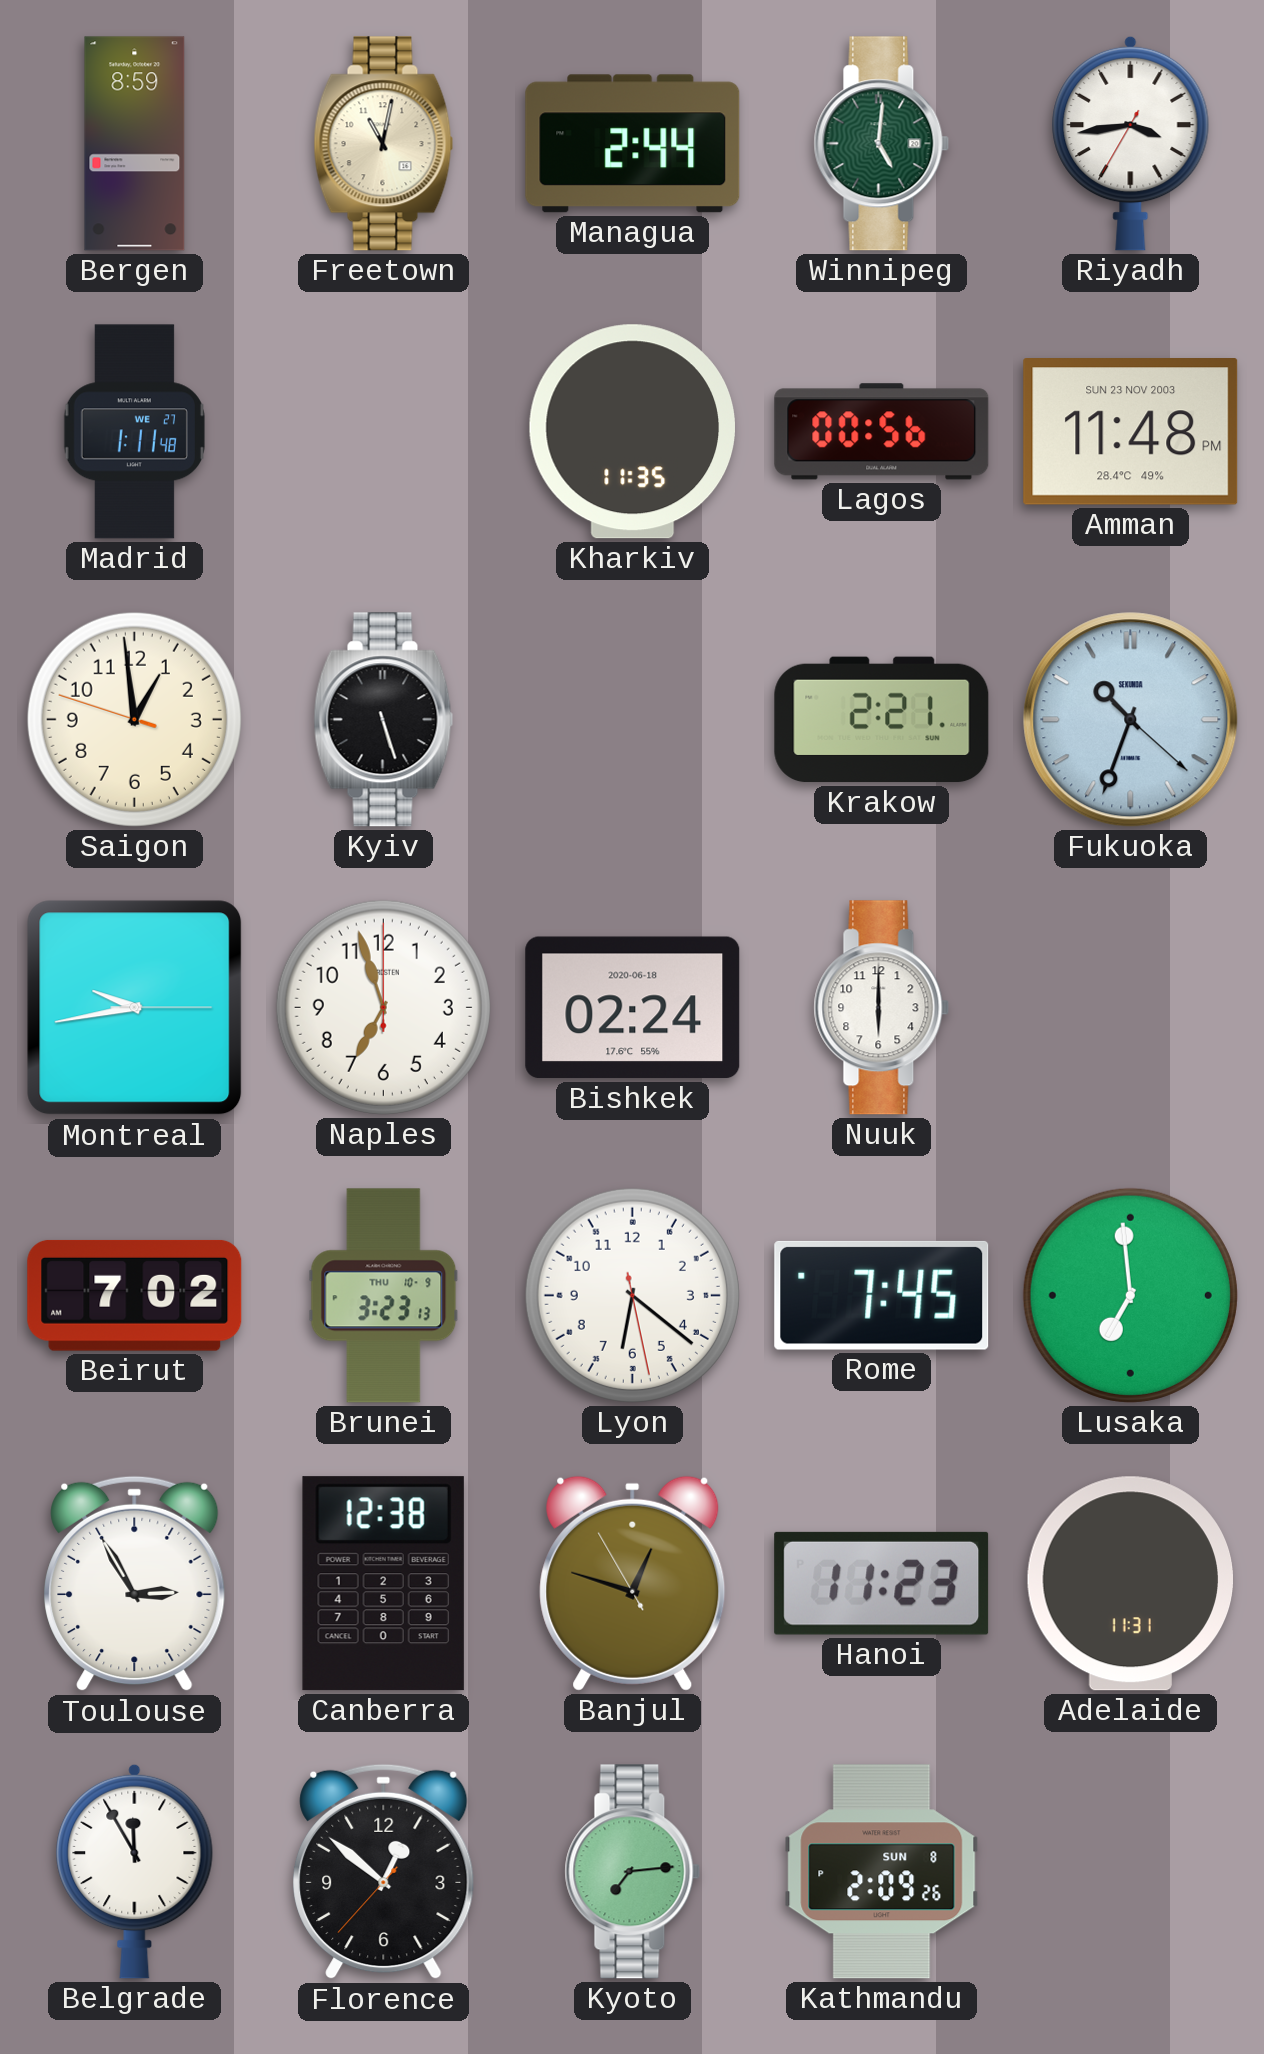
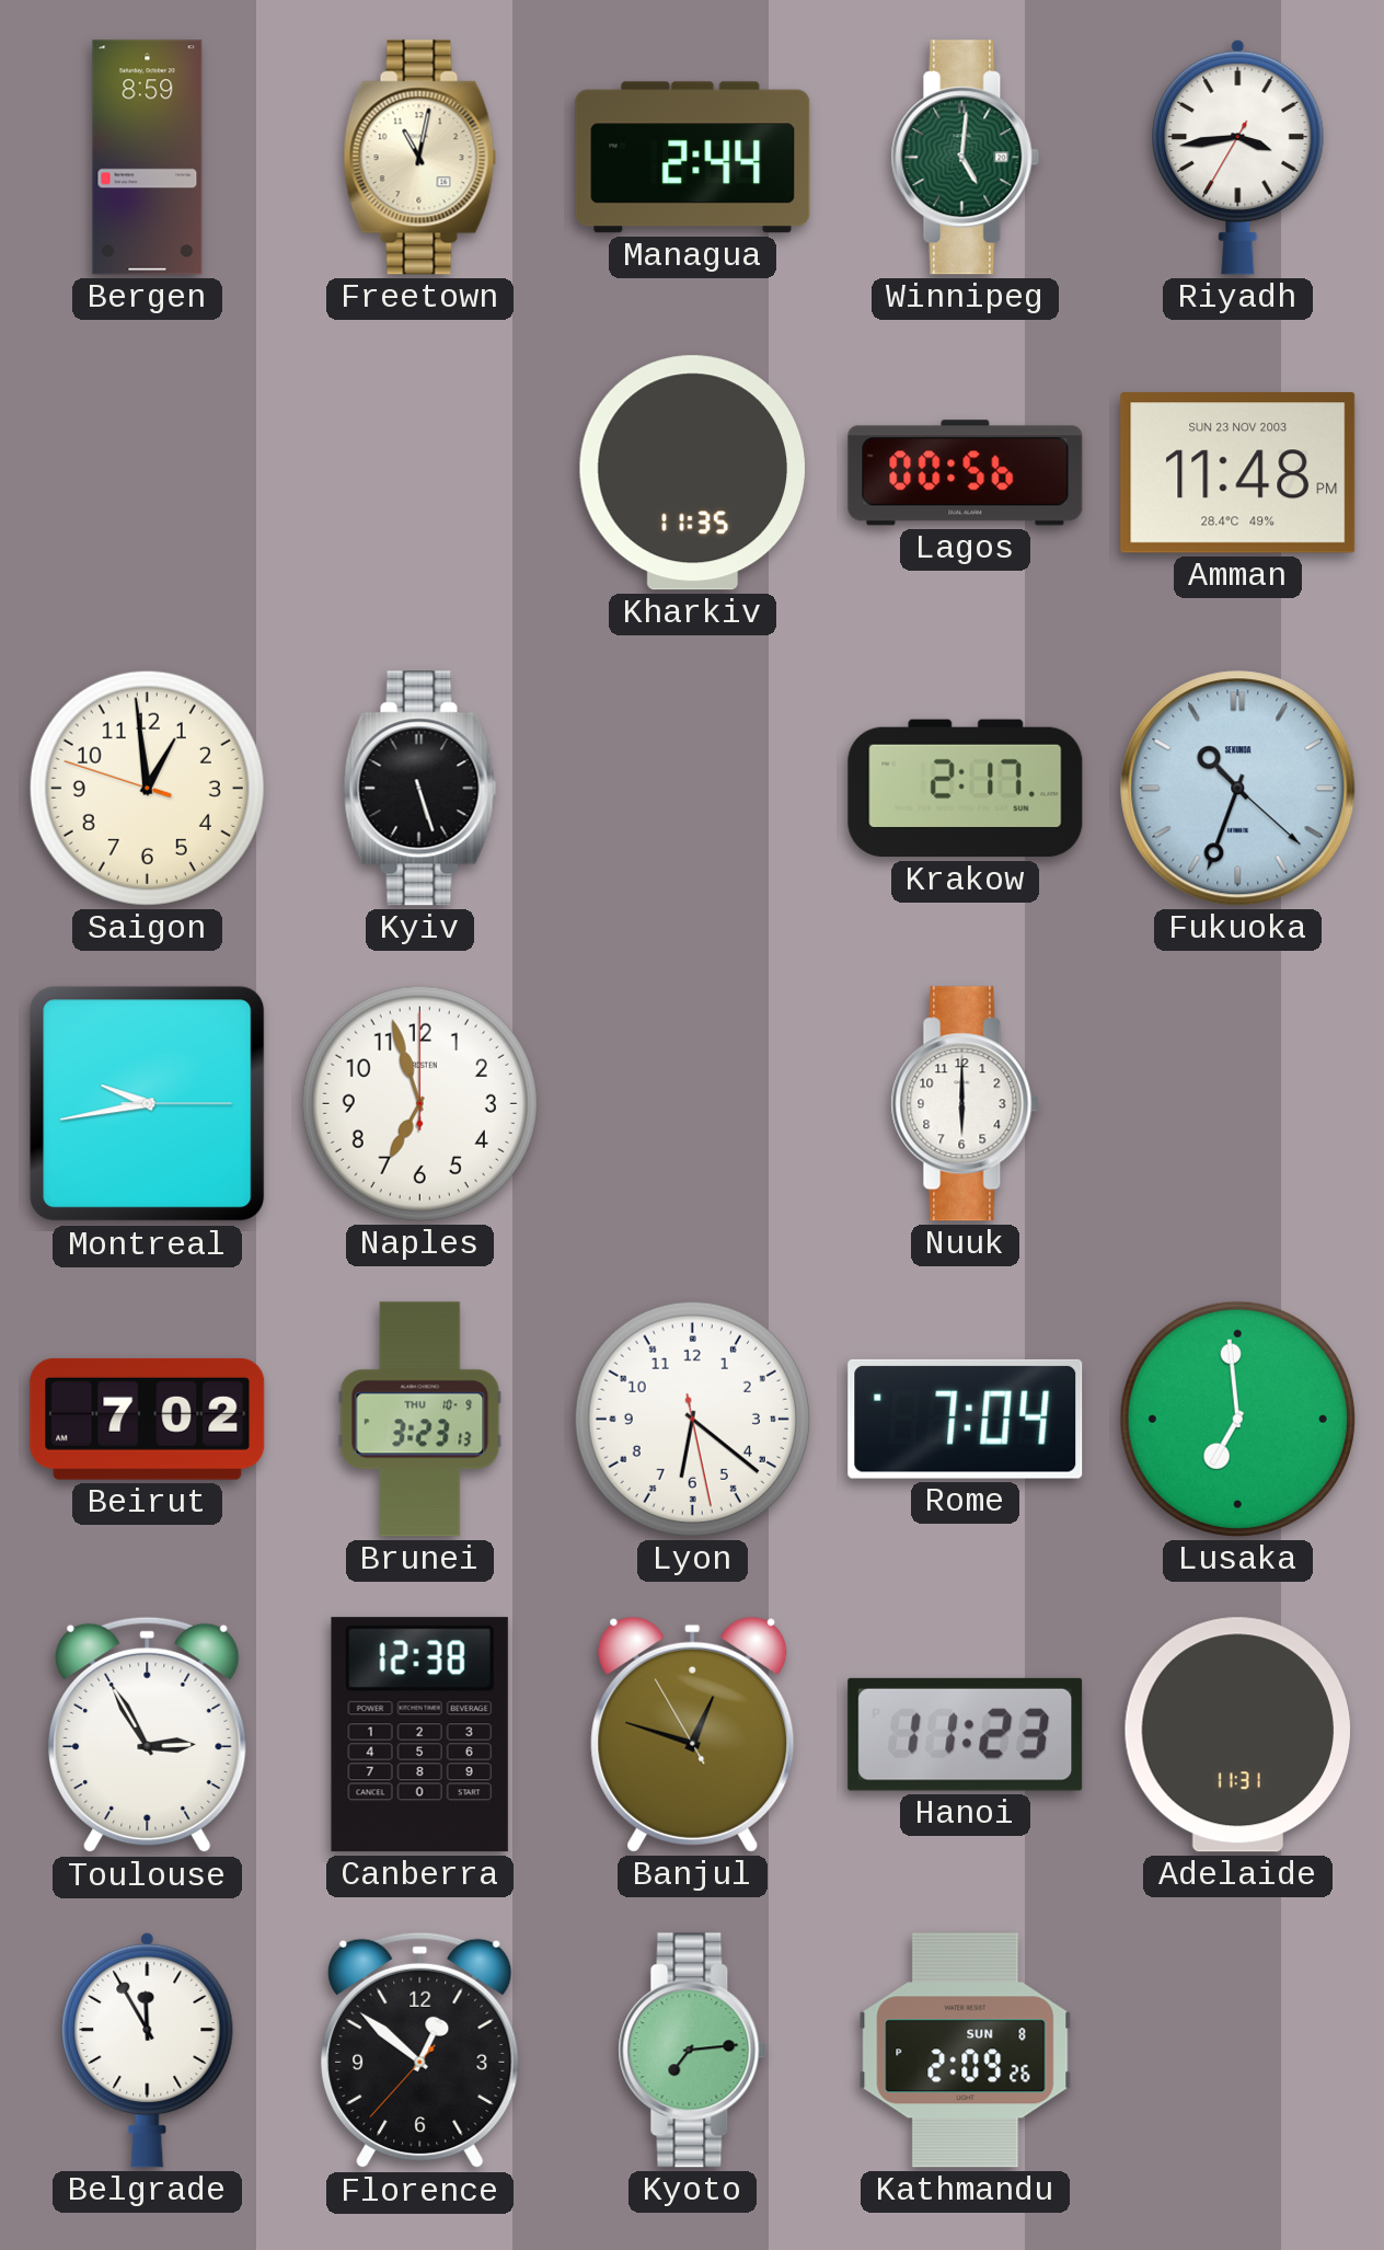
Madrid: 1:11 -> none (134, 432)
Krakow: 2:21 -> 2:17 (966, 789)
Bishkek: 02:24 -> none (633, 1008)
Rome: 7:45 -> 7:04 (966, 1419)
